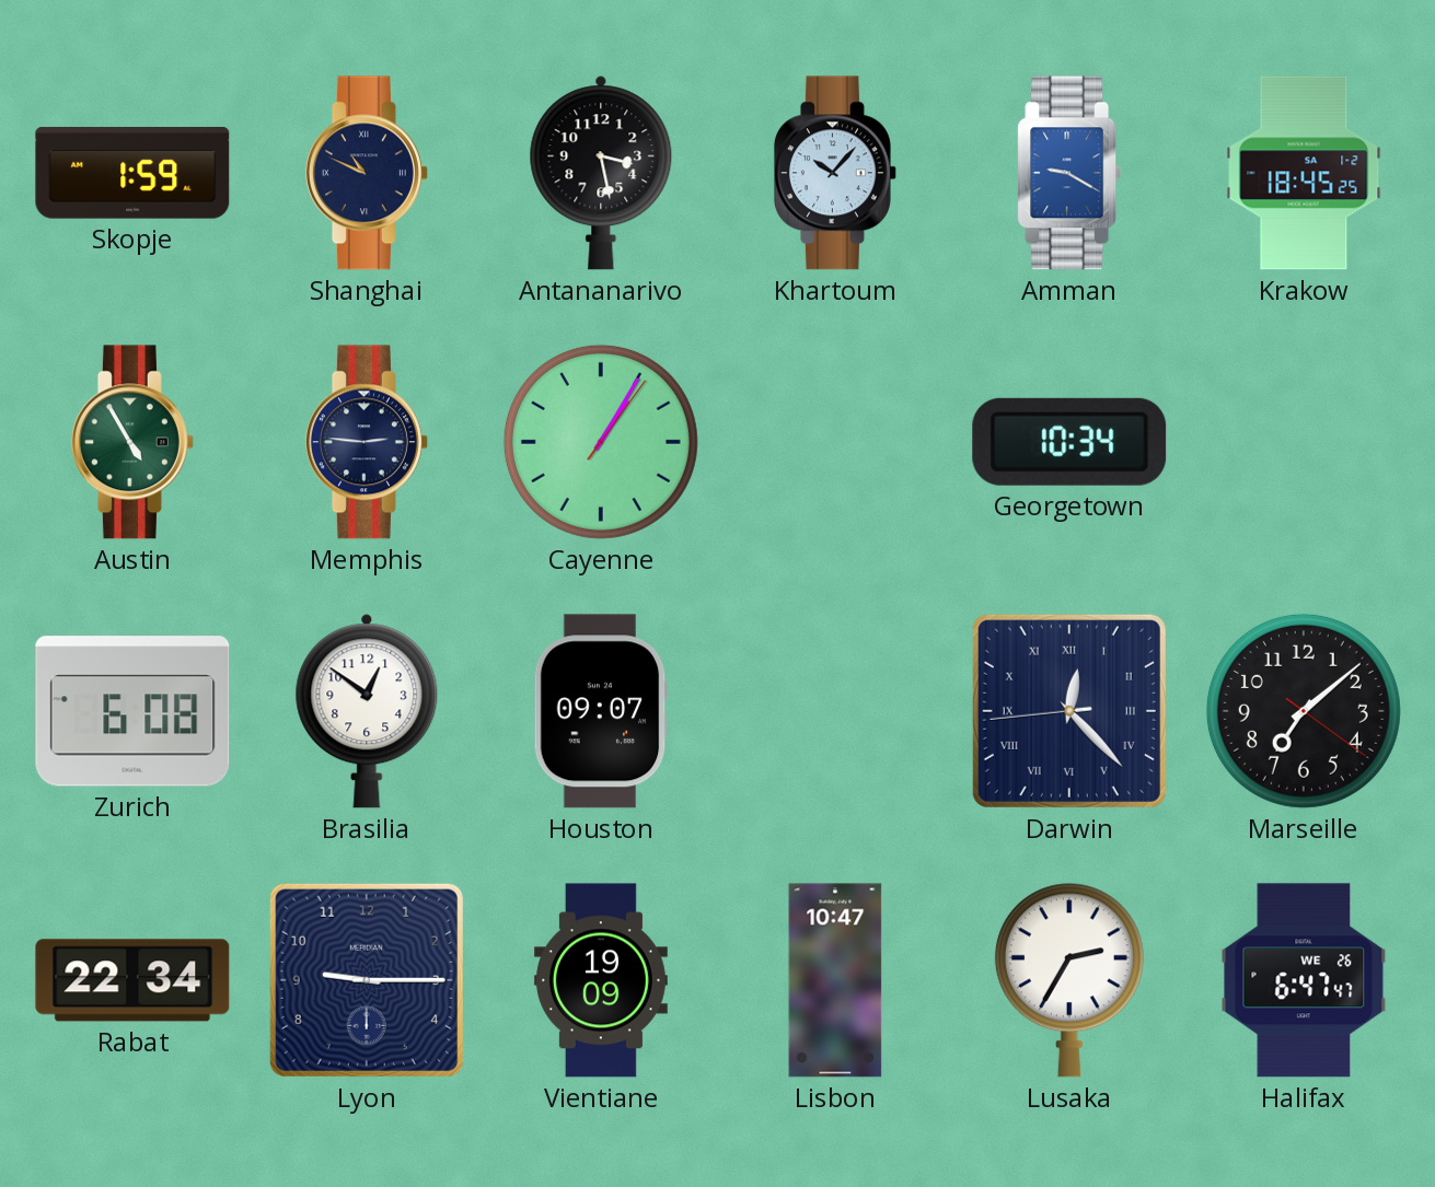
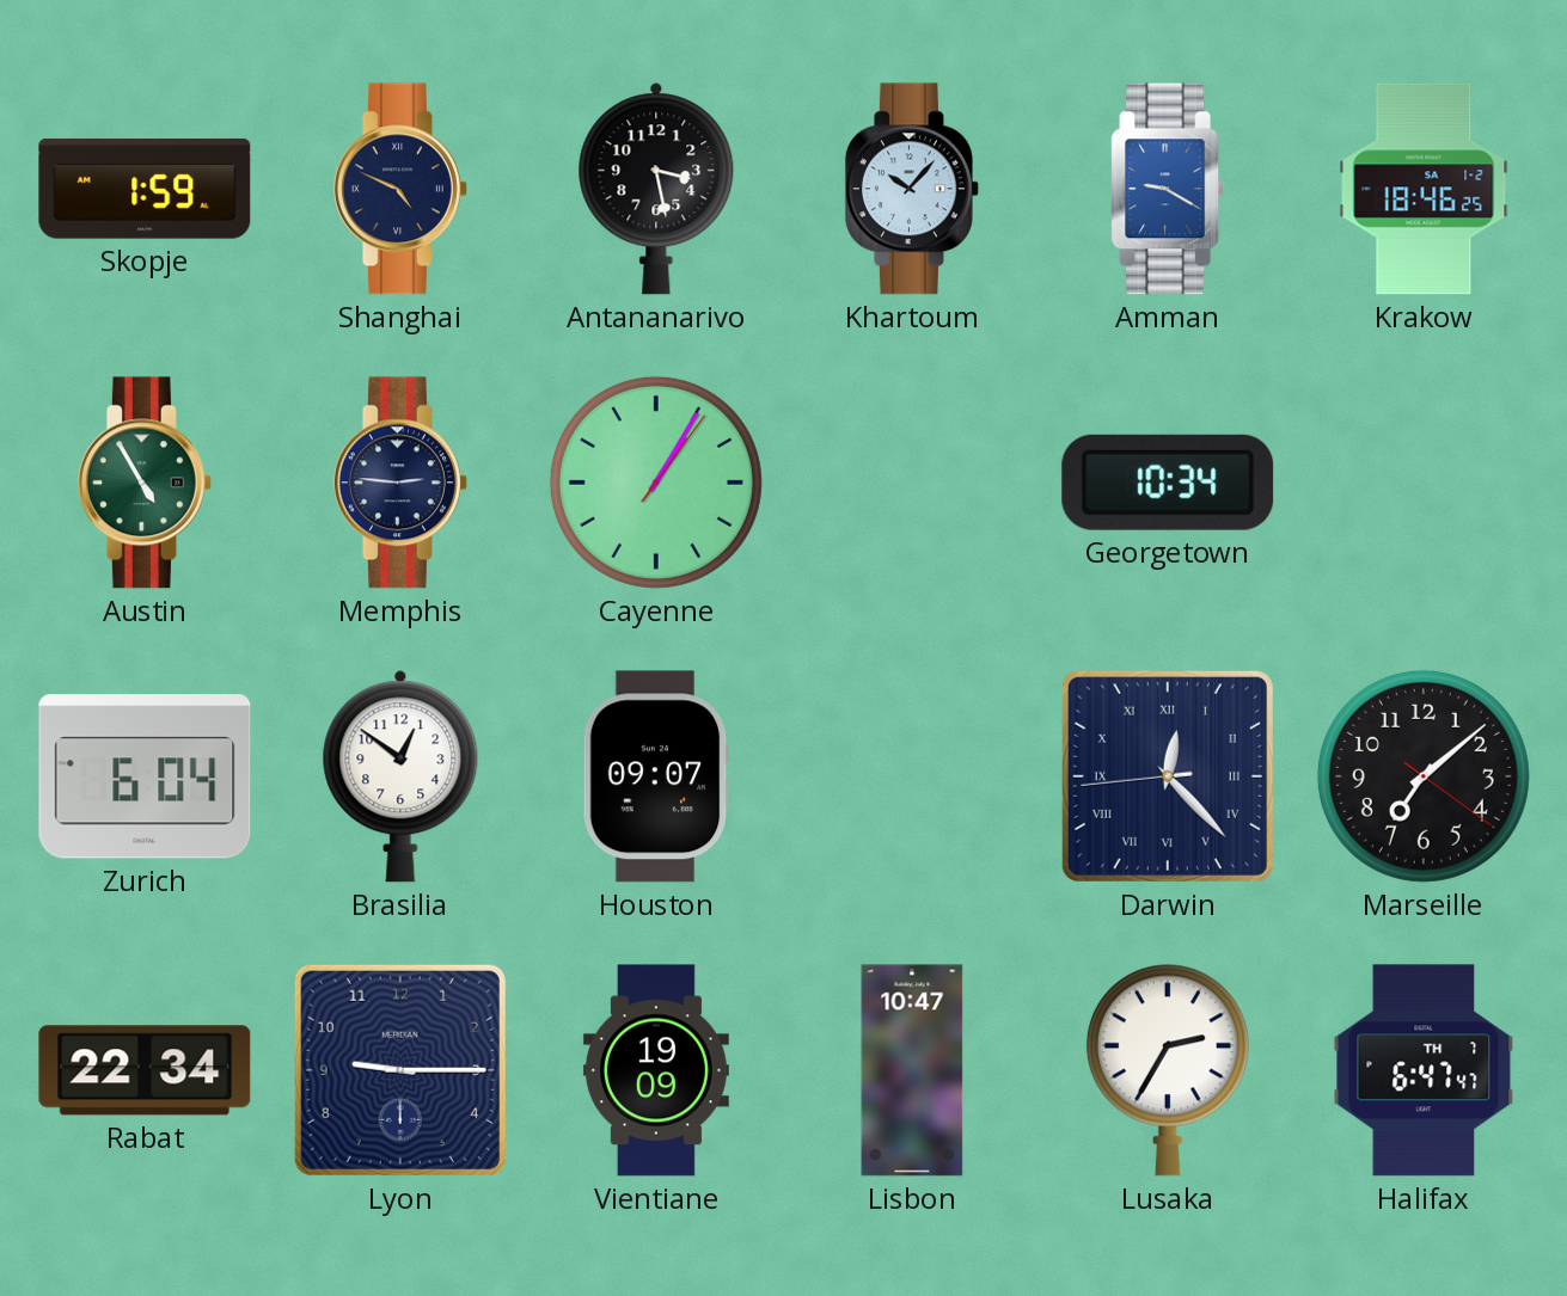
Shanghai: 10:49 -> 4:49 (400, 189)
Krakow: 18:45 -> 18:46 (1424, 189)
Zurich: 6:08 -> 6:04 (145, 776)
Halifax date: WE 26 -> TH 7 (1424, 1070)
